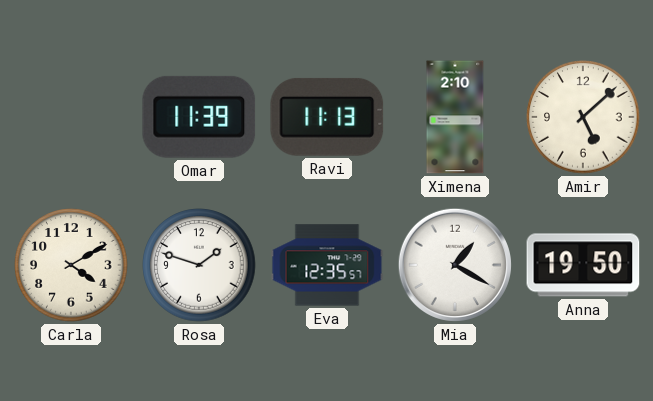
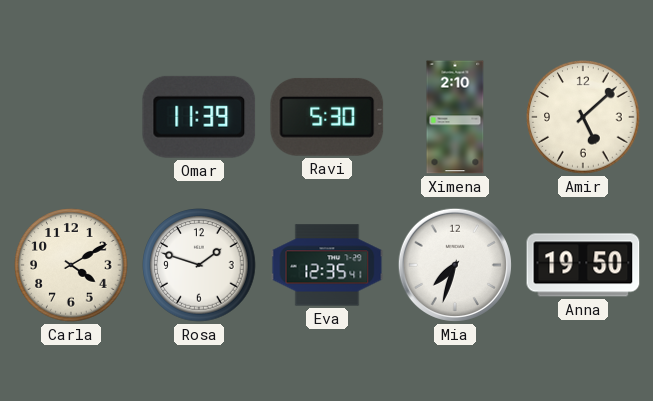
Ravi: 11:13 -> 5:30 (327, 117)
Eva: 12:35:57 -> 12:35:41 (327, 265)
Mia: 1:20 -> 7:33 (455, 265)
